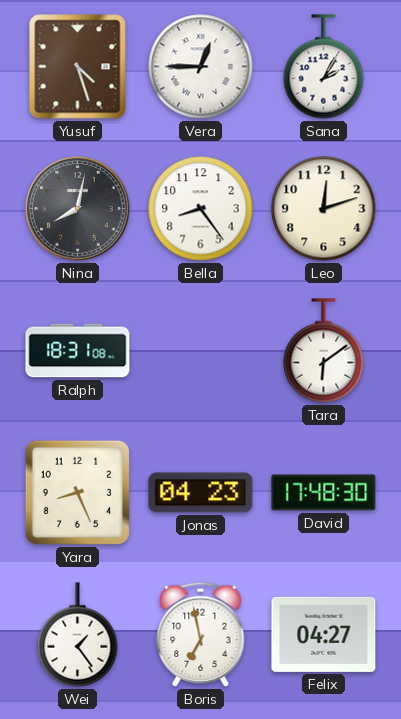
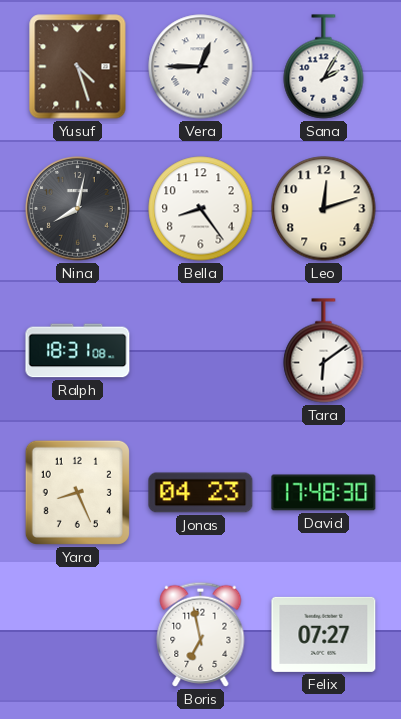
Wei: 1:24 -> none (78, 635)
Felix: 04:27 -> 07:27 (324, 634)
